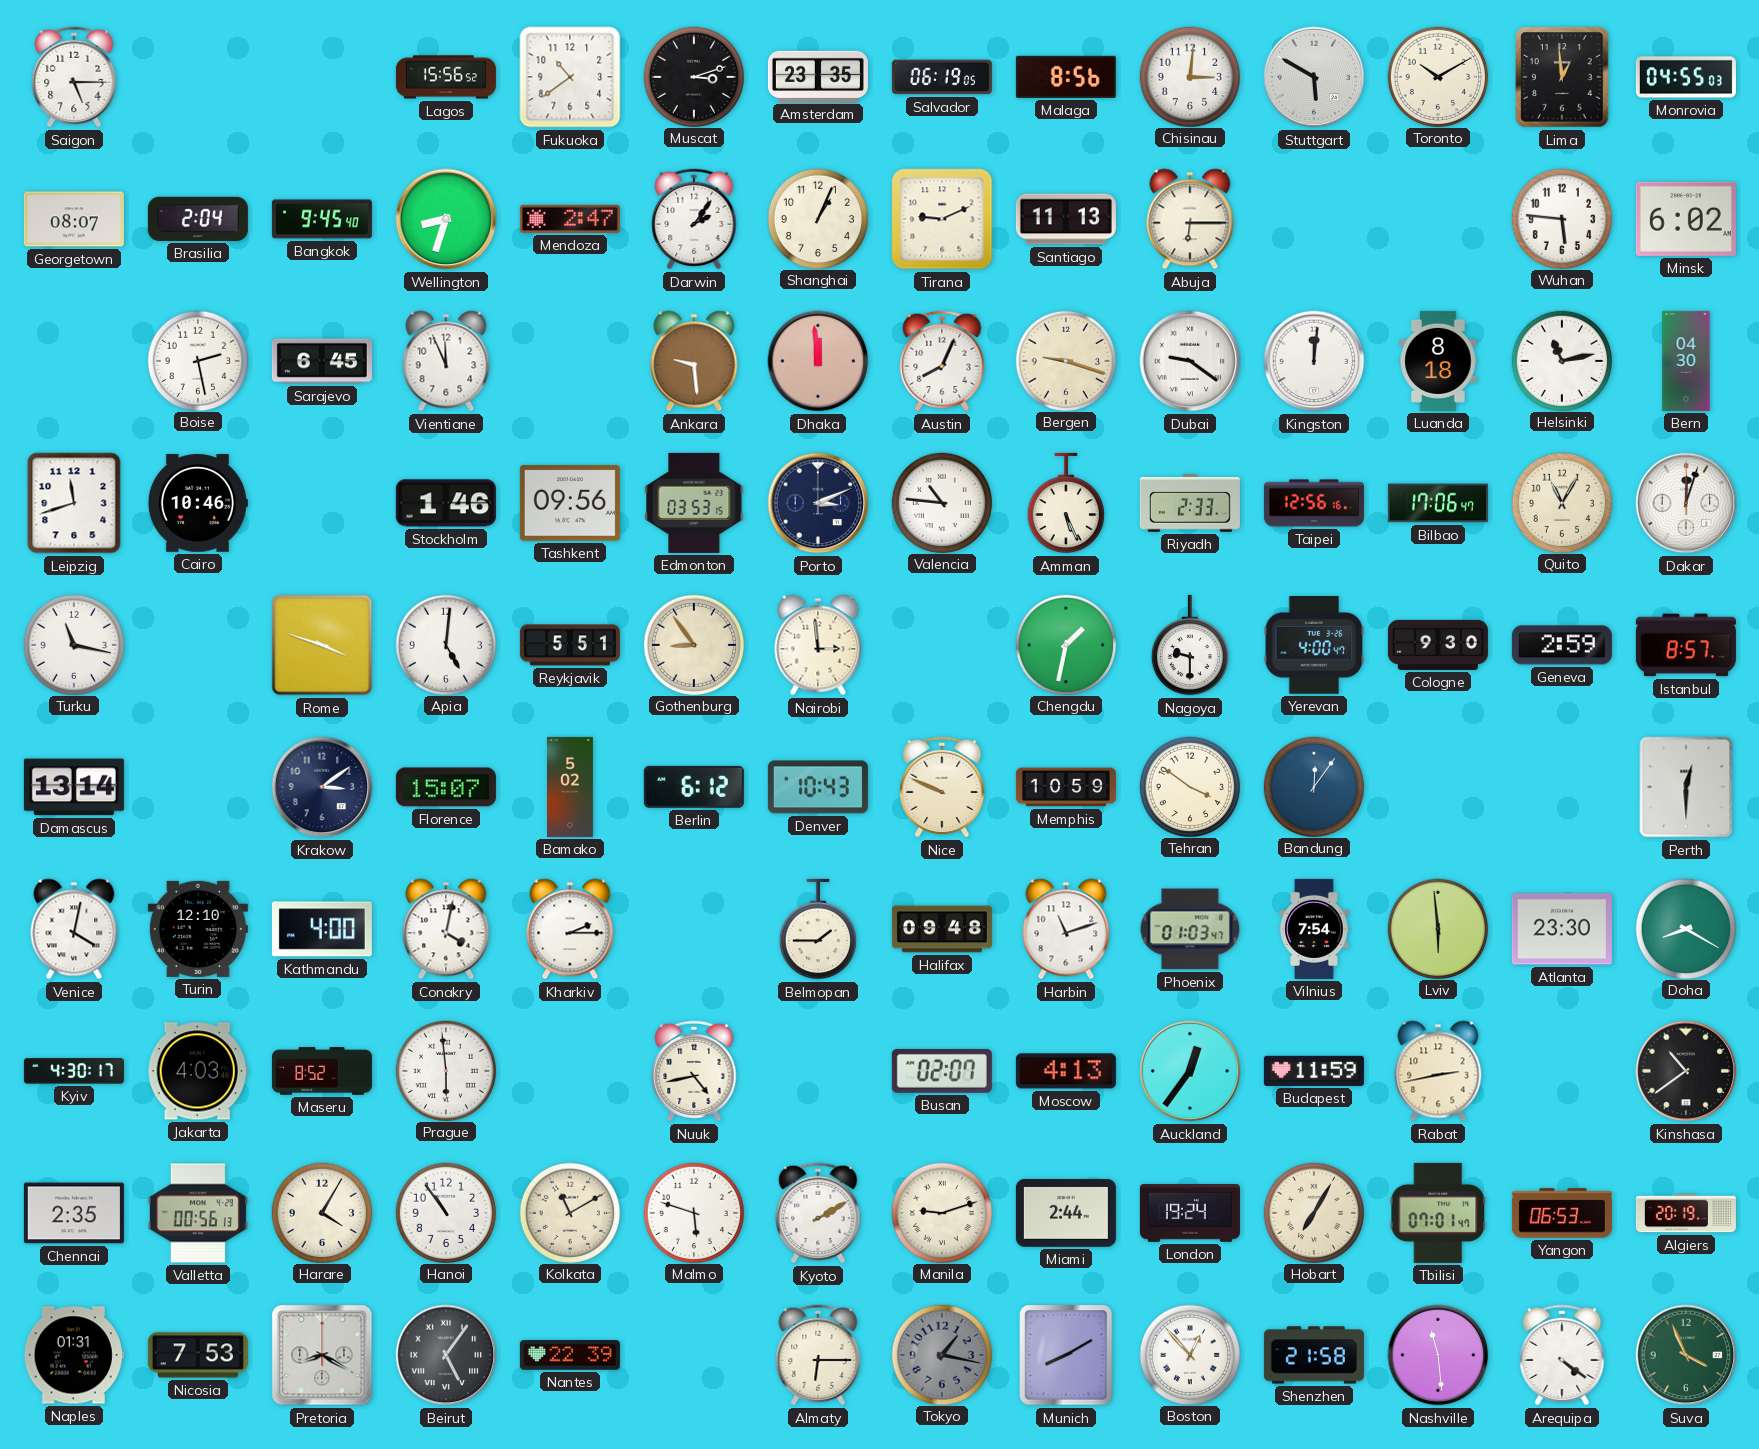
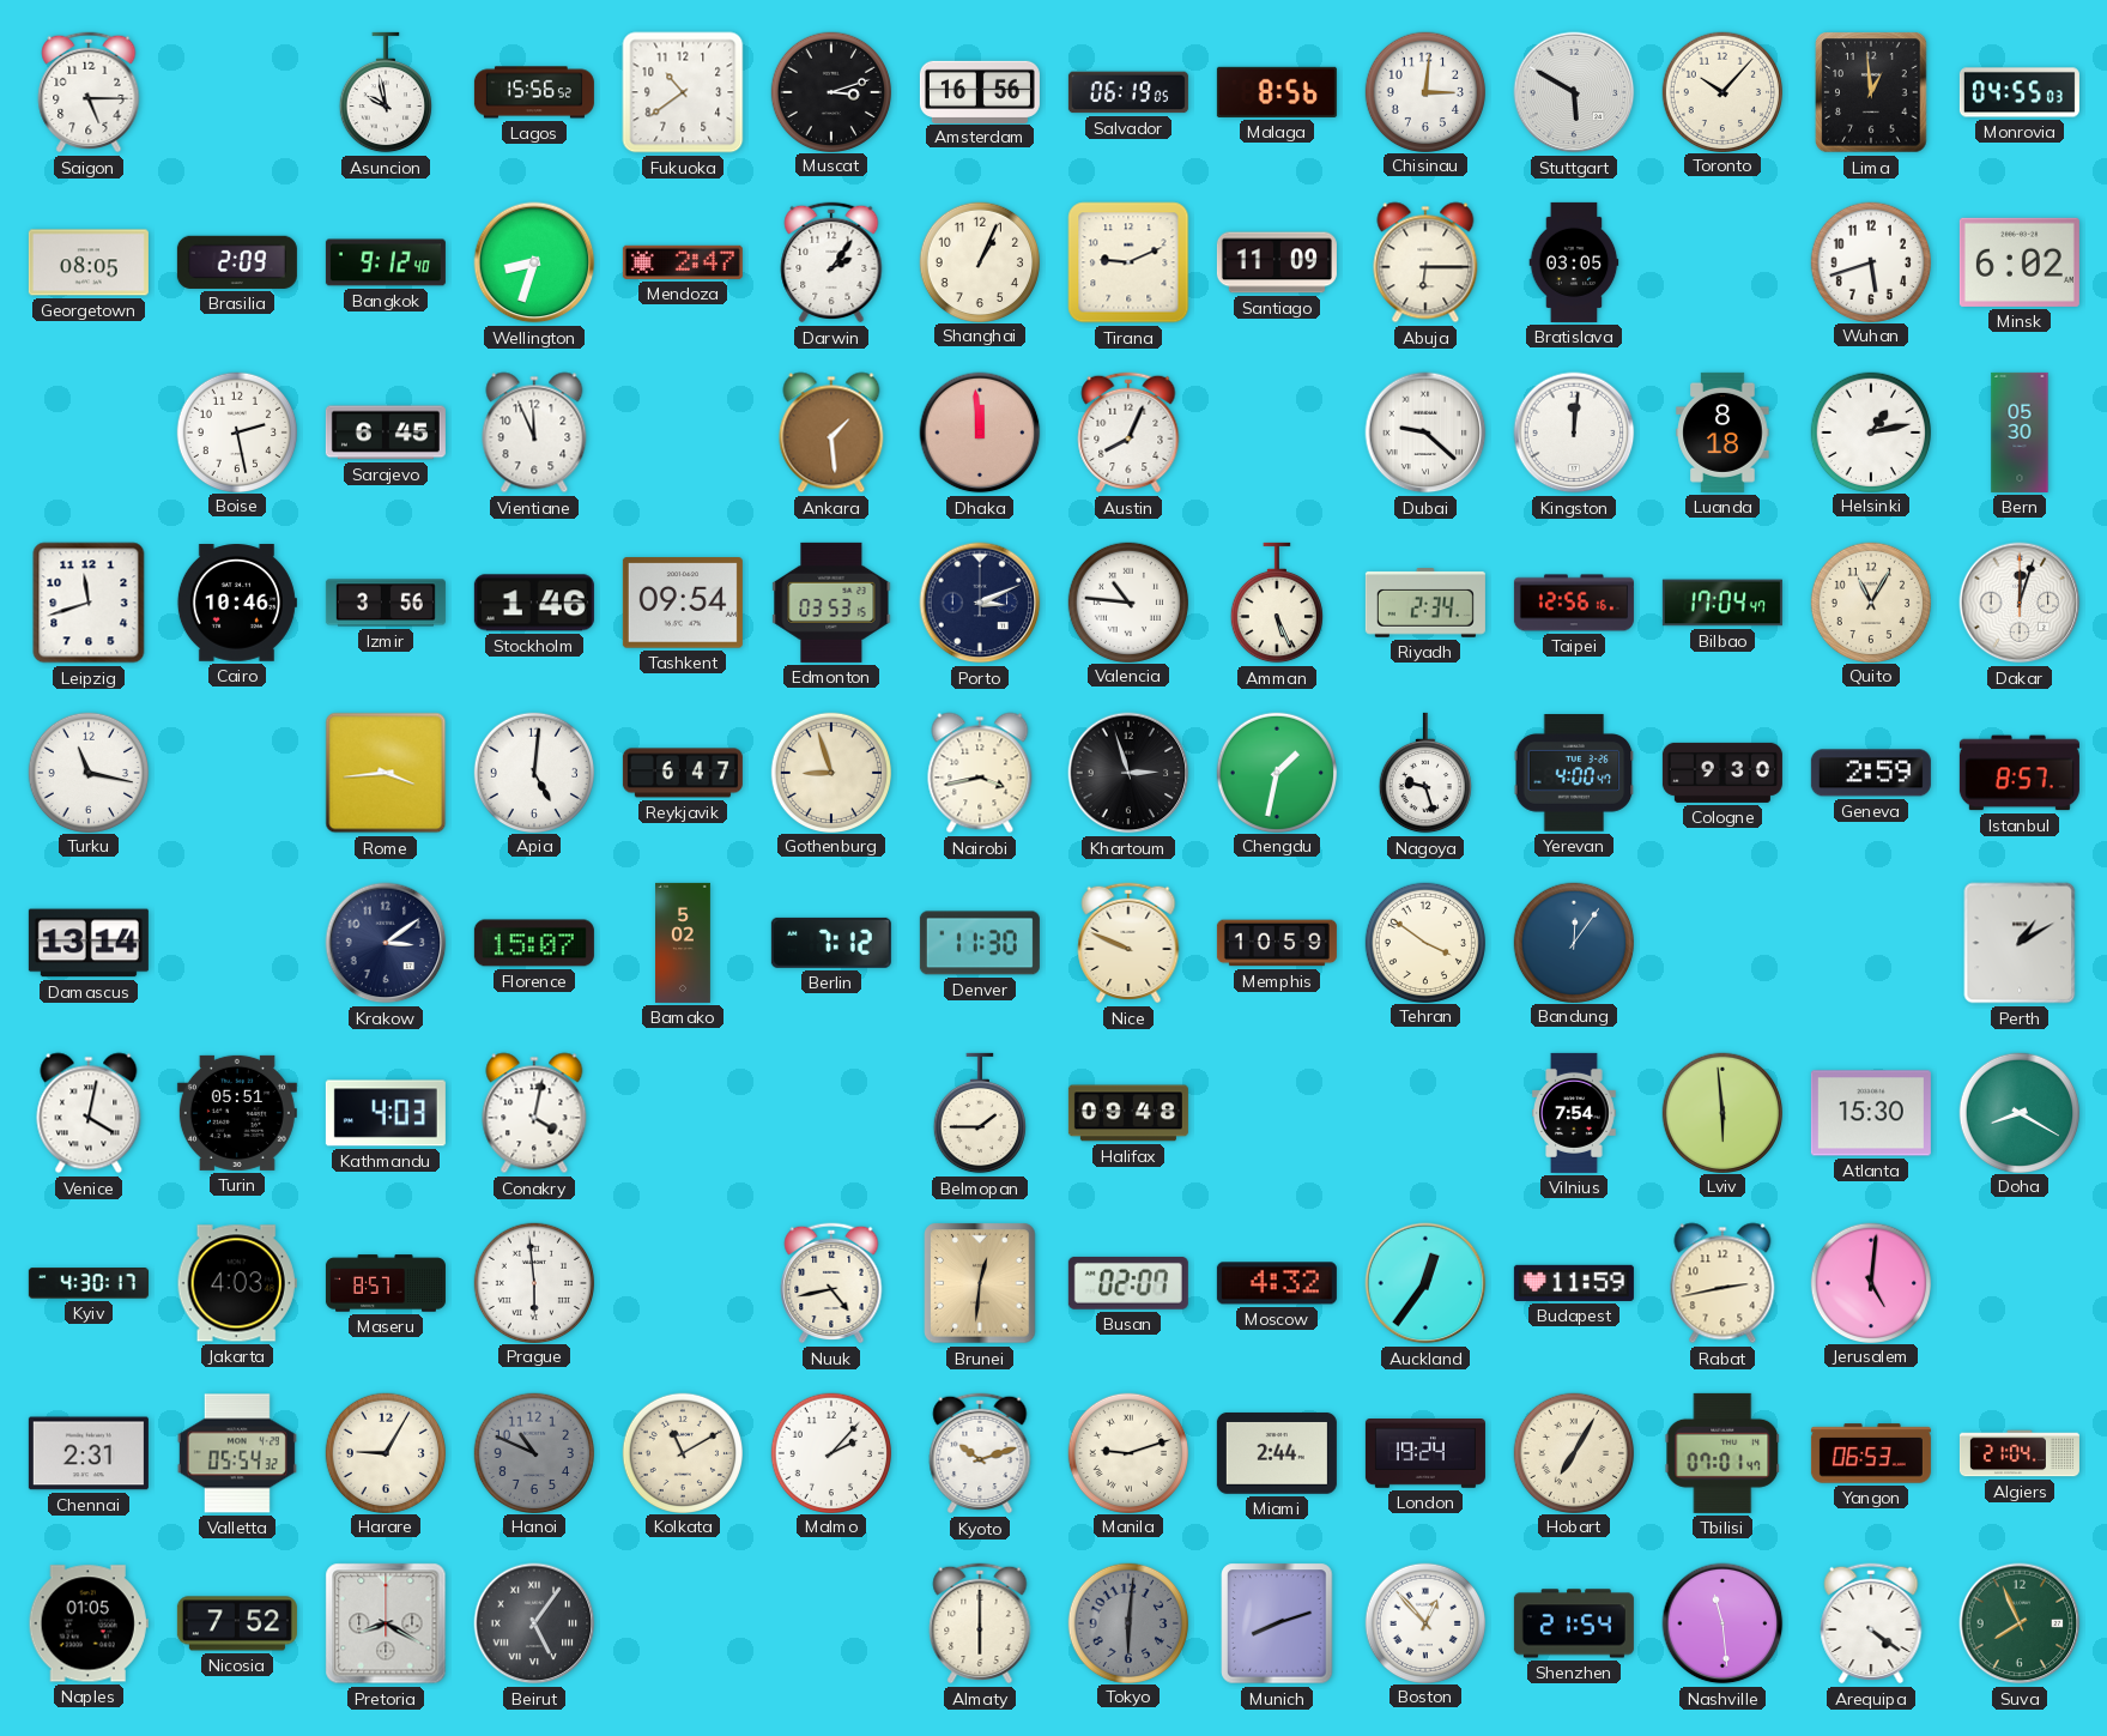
Asuncion: none -> 9:58 (386, 92)
Amsterdam: 23:35 -> 16:56 (980, 91)
Toronto: 10:10 -> 10:07 (1721, 91)
Georgetown: 08:07 -> 08:05 (89, 262)
Brasilia: 2:04 -> 2:09 (237, 262)
Bangkok: 9:45 -> 9:12 (386, 262)
Santiago: 11:13 -> 11:09 (1277, 262)
Bratislava: none -> 03:05 (1574, 262)
Wuhan: 5:46 -> 5:42 (1870, 261)
Ankara: 9:29 -> 1:29 (831, 433)
Bergen: 9:18 -> none (1065, 360)
Dubai: 9:21 -> 9:22 (1425, 433)
Helsinki: 11:13 -> 1:13 (1870, 431)
Bern: 04:30 -> 05:30 (2020, 433)
Izmir: none -> 3:56 (386, 603)
Tashkent: 09:56 -> 09:54 (683, 603)
Riyadh: 2:33 -> 2:34 (1425, 604)
Bilbao: 17:06 -> 17:04 (1722, 603)
Rome: 3:48 -> 3:44 (386, 773)
Reykjavik: 5:51 -> 6:47 (683, 773)
Gothenburg: 8:54 -> 8:57 (830, 772)
Nairobi: 2:59 -> 3:43 (980, 773)
Khartoum: none -> 2:57 (1128, 773)
Nagoya: 9:30 -> 9:27 (1425, 773)
Berlin: 6:12 -> 7:12 (831, 943)
Denver: 10:43 -> 11:30 (980, 943)
Perth: 12:30 -> 1:10 (2020, 943)
Turin: 12:10 -> 05:51 (237, 1113)
Kathmandu: 4:00 -> 4:03 (386, 1113)
Kharkiv: 2:15 -> none (570, 929)
Harbin: 11:12 -> none (1066, 929)
Phoenix: 01:03 -> none (1190, 929)
Atlanta: 23:30 -> 15:30 (1871, 1113)
Maseru: 8:52 -> 8:57 (386, 1283)
Brunei: none -> 12:31 (980, 1283)
Moscow: 4:13 -> 4:32 (1277, 1283)
Jerusalem: none -> 5:01 (1870, 1282)
Kinshasa: 10:39 -> none (1686, 1071)
Chennai: 2:35 -> 2:31 (89, 1453)
Valletta: 00:56 -> 05:54 (237, 1453)
Harare: 4:05 -> 9:05 (385, 1452)
Hanoi: 10:54 -> 10:49 (533, 1452)
Hanoi dial: white -> grey (533, 1452)
Malmo: 5:48 -> 2:07 (830, 1452)
Kyoto: 2:10 -> 10:12 (980, 1453)
Algiers: 20:19 -> 21:04 (2020, 1453)
Naples: 01:31 -> 01:05 (89, 1623)
Nicosia: 7:53 -> 7:52 (237, 1623)
Nantes: 22:39 -> none (570, 1355)
Almaty: 6:15 -> 6:00 (980, 1623)
Tokyo: 1:17 -> 6:01 (1127, 1622)
Munich: 8:10 -> 8:12 (1277, 1623)
Shenzhen: 21:58 -> 21:54 (1574, 1623)
Suva: 3:56 -> 7:56 (2020, 1623)
